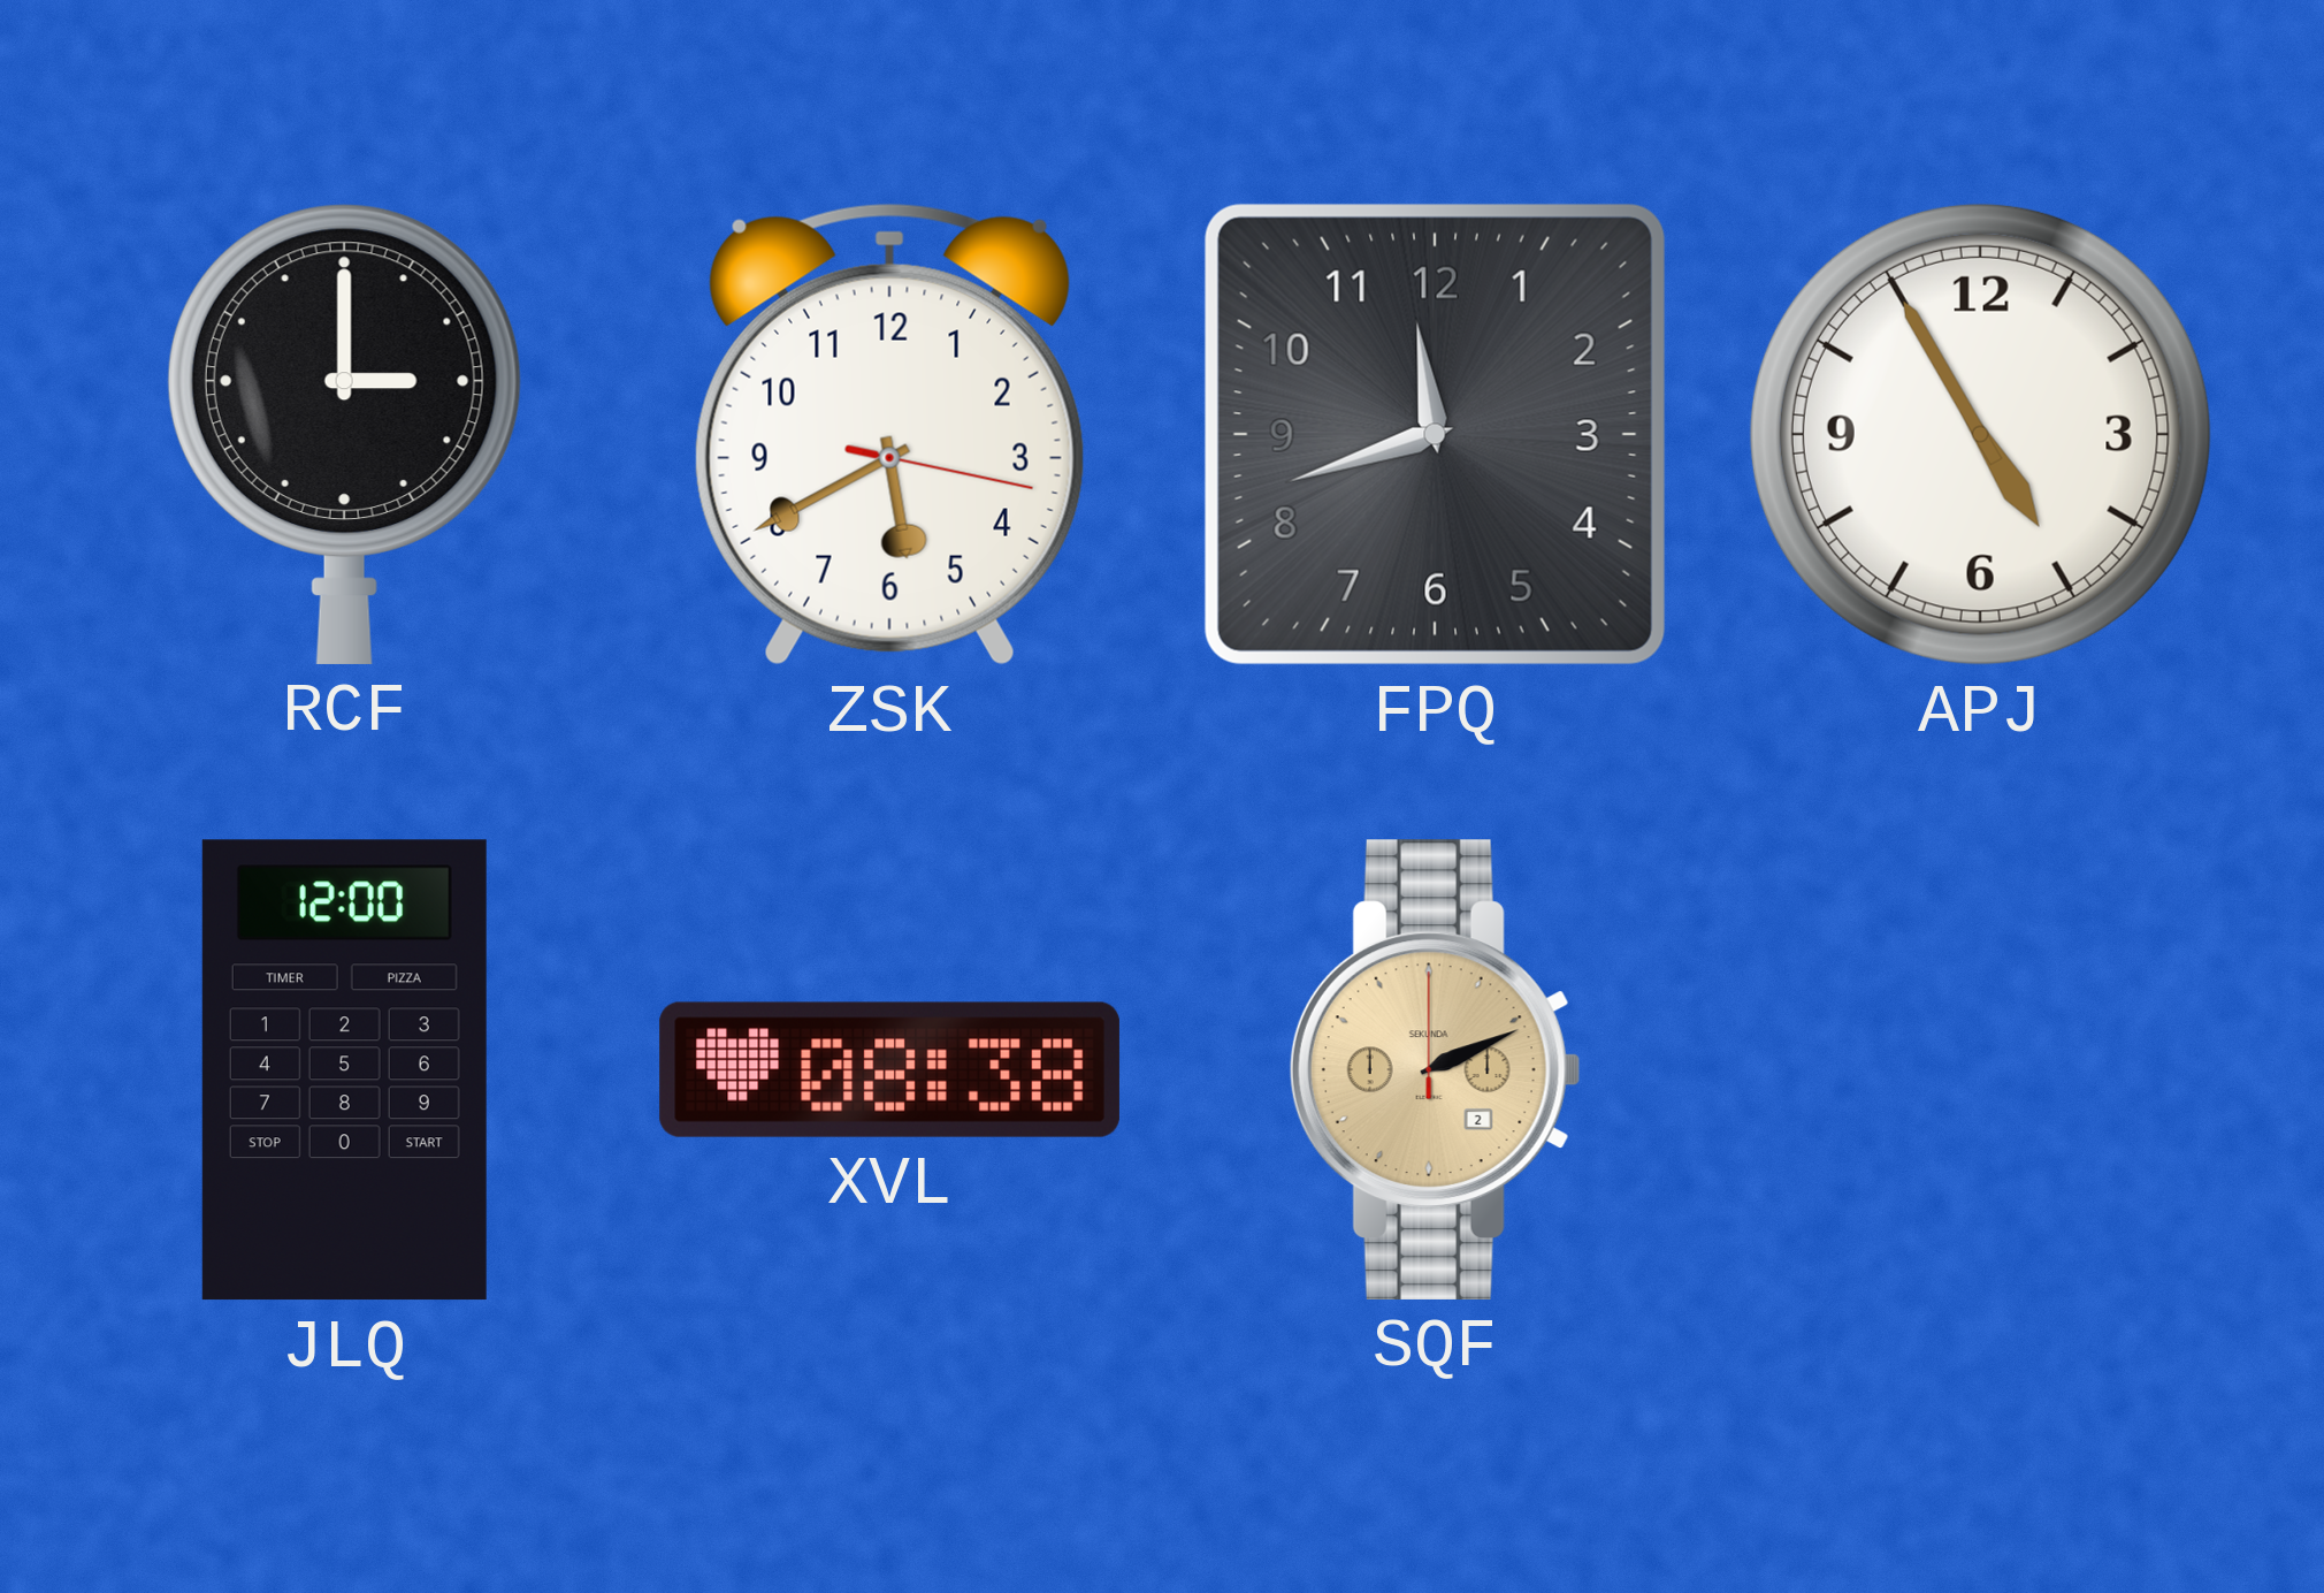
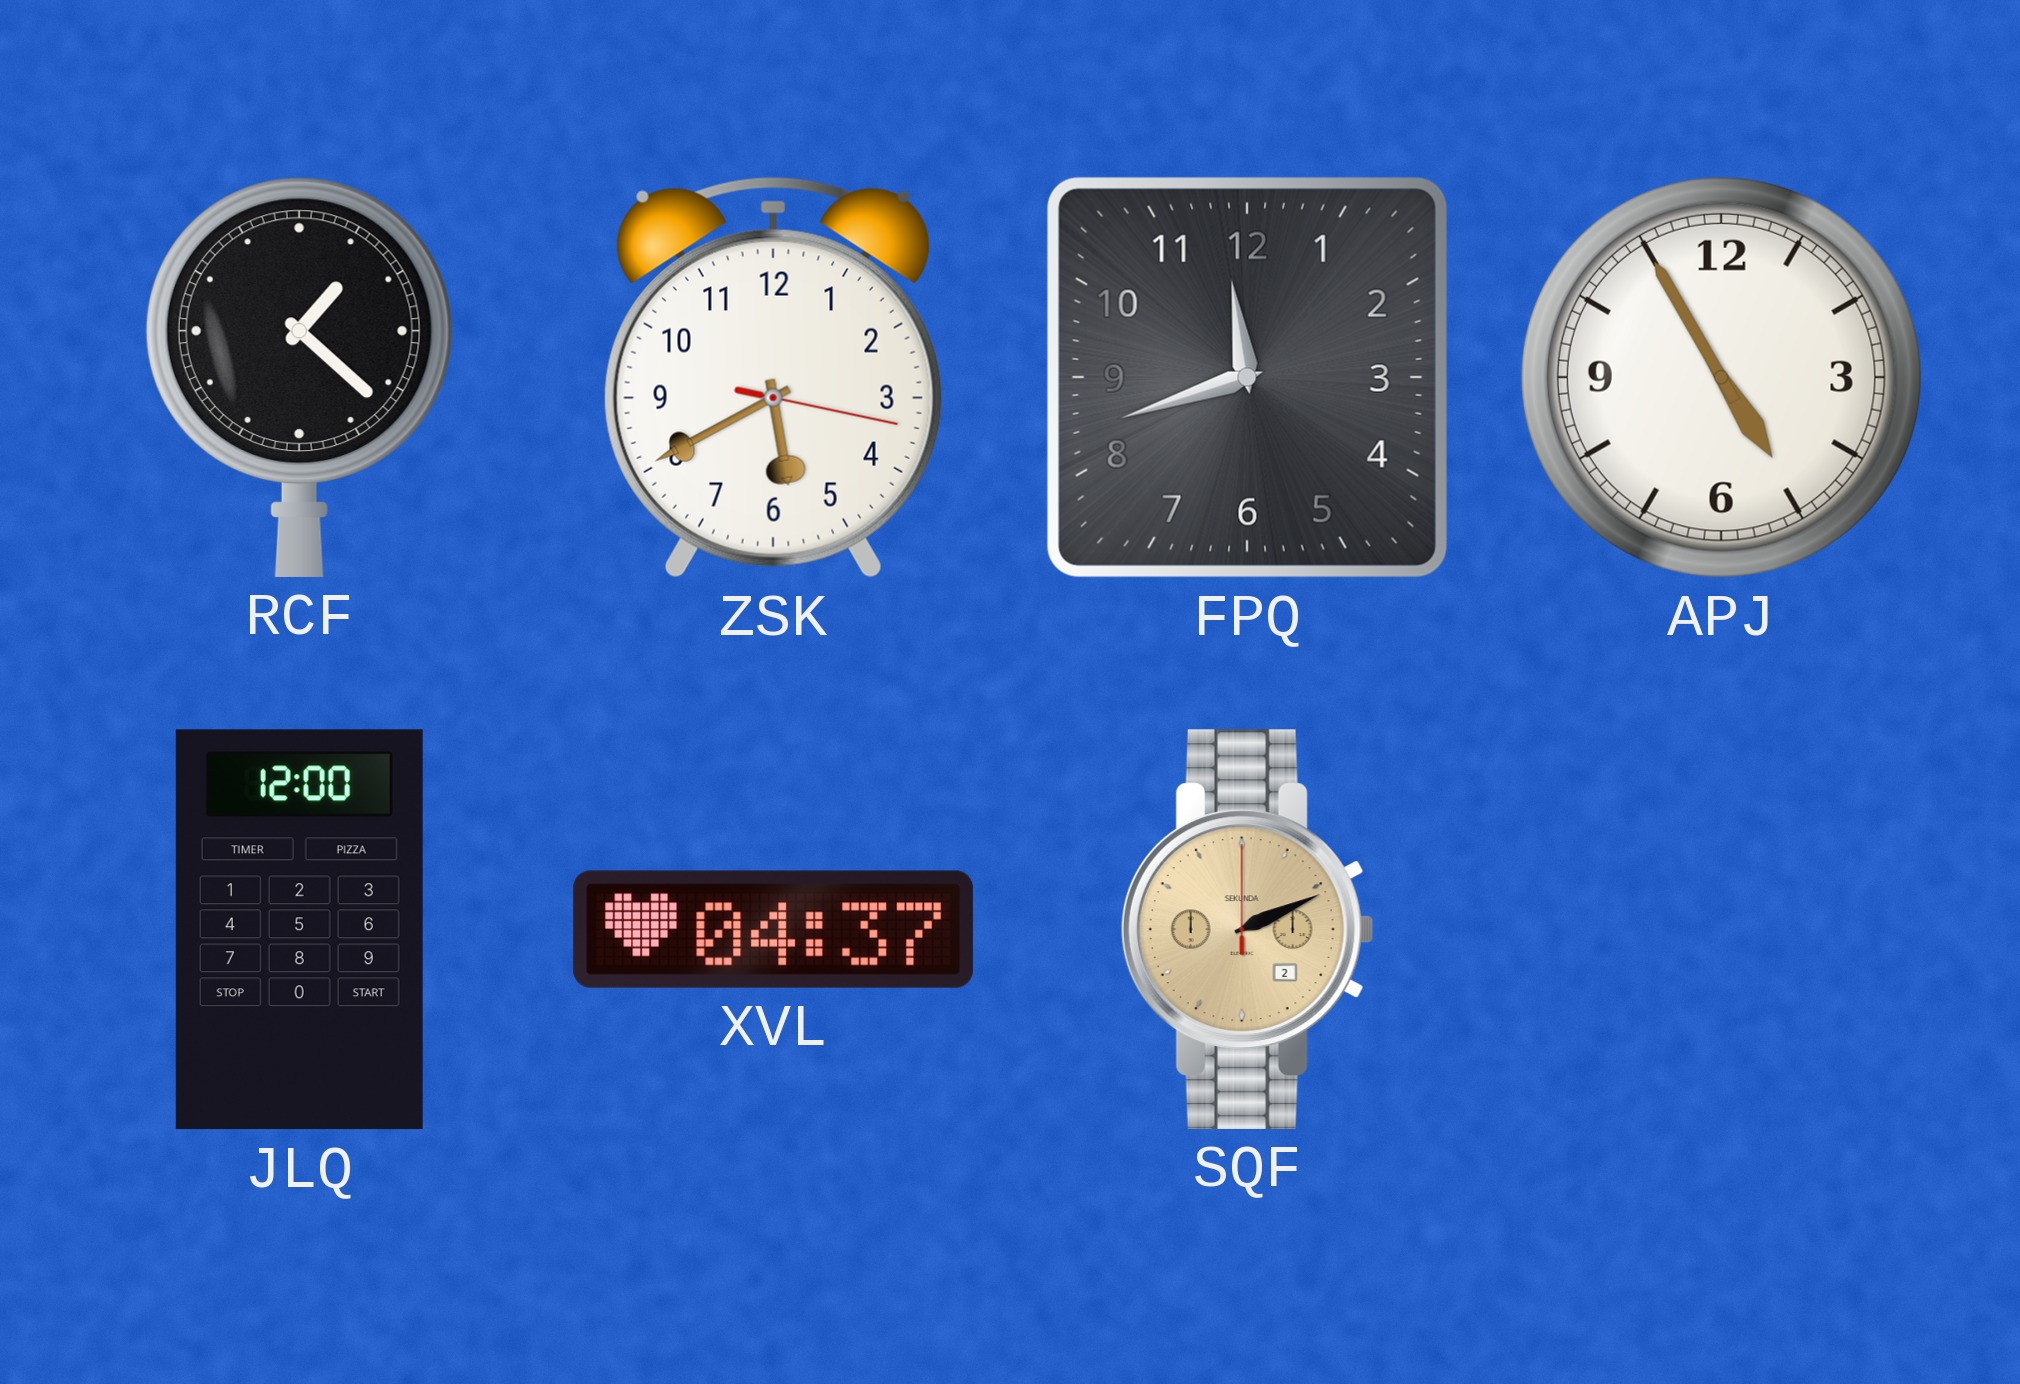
RCF: 3:00 -> 1:22 (299, 377)
XVL: 08:38 -> 04:37 (773, 929)
